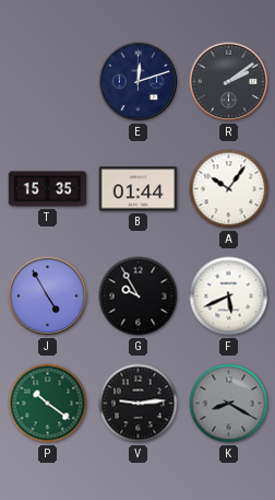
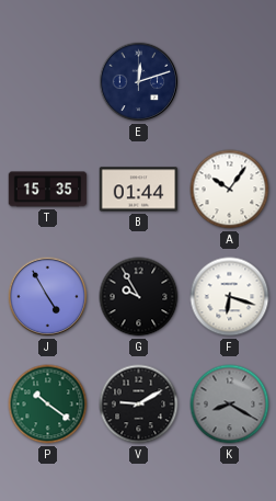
R: 2:09 -> none (229, 82)
F: 5:41 -> 6:18 (230, 297)
V: 9:14 -> 9:10 (139, 405)
